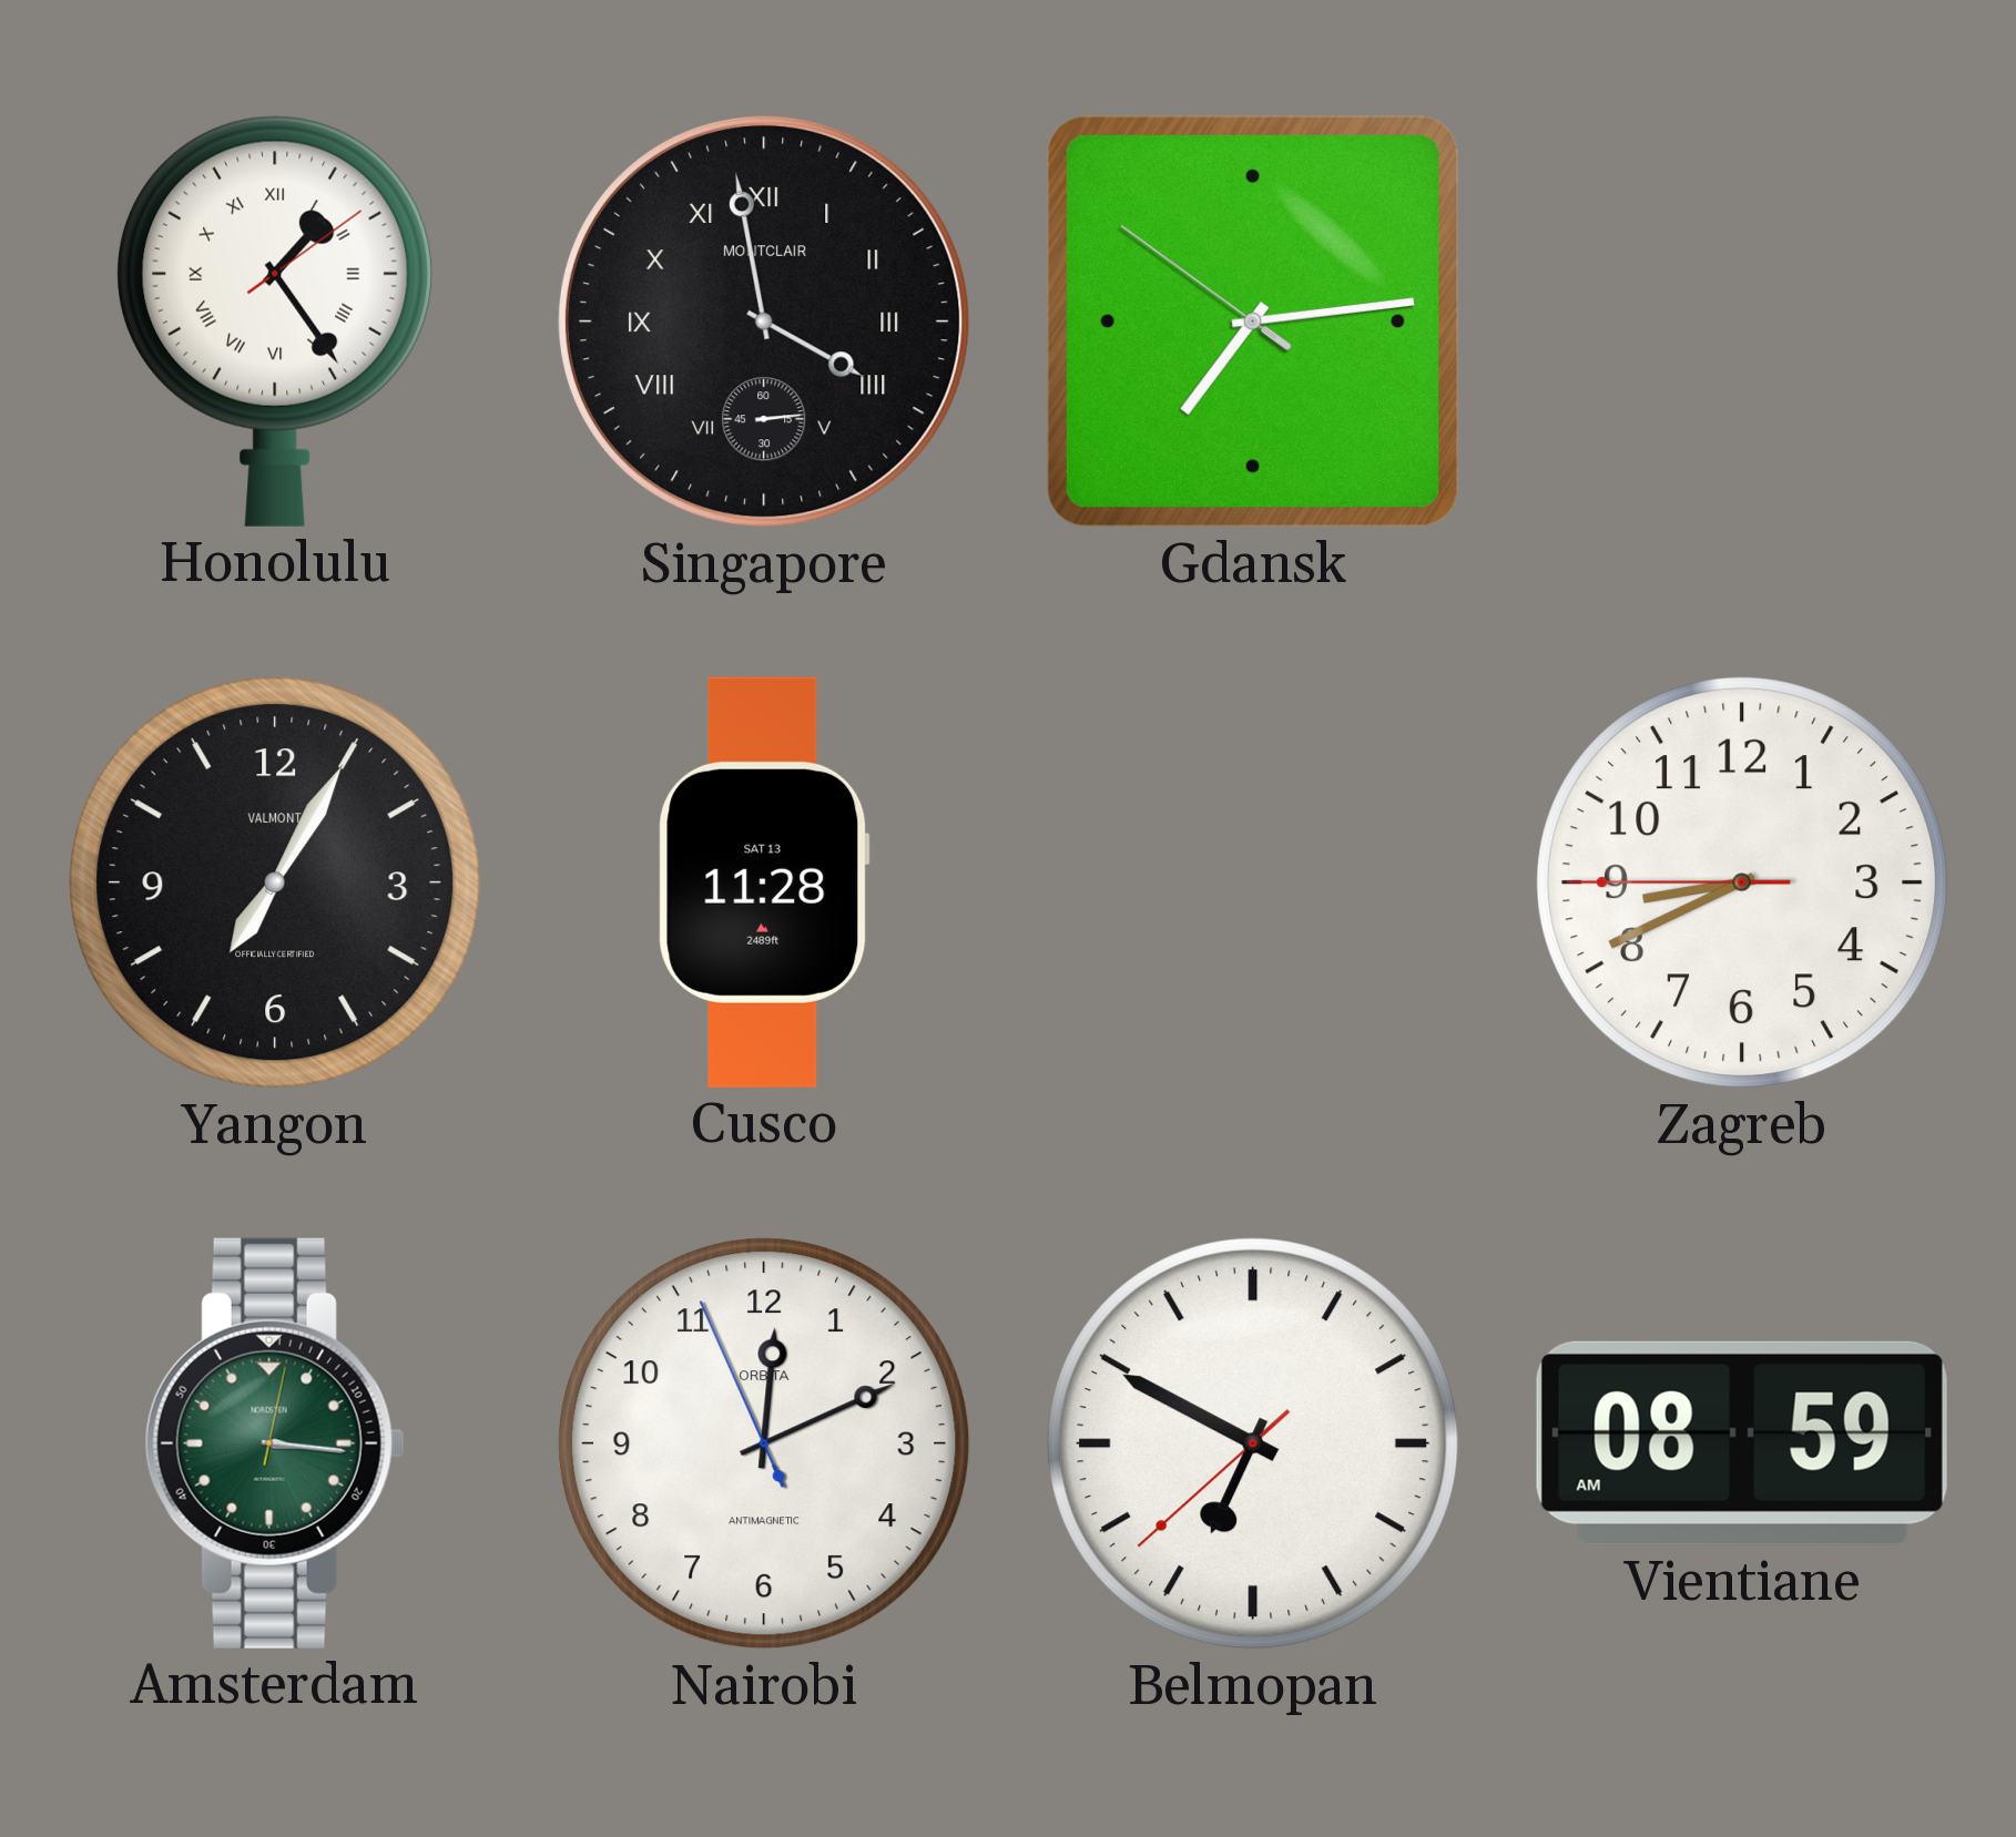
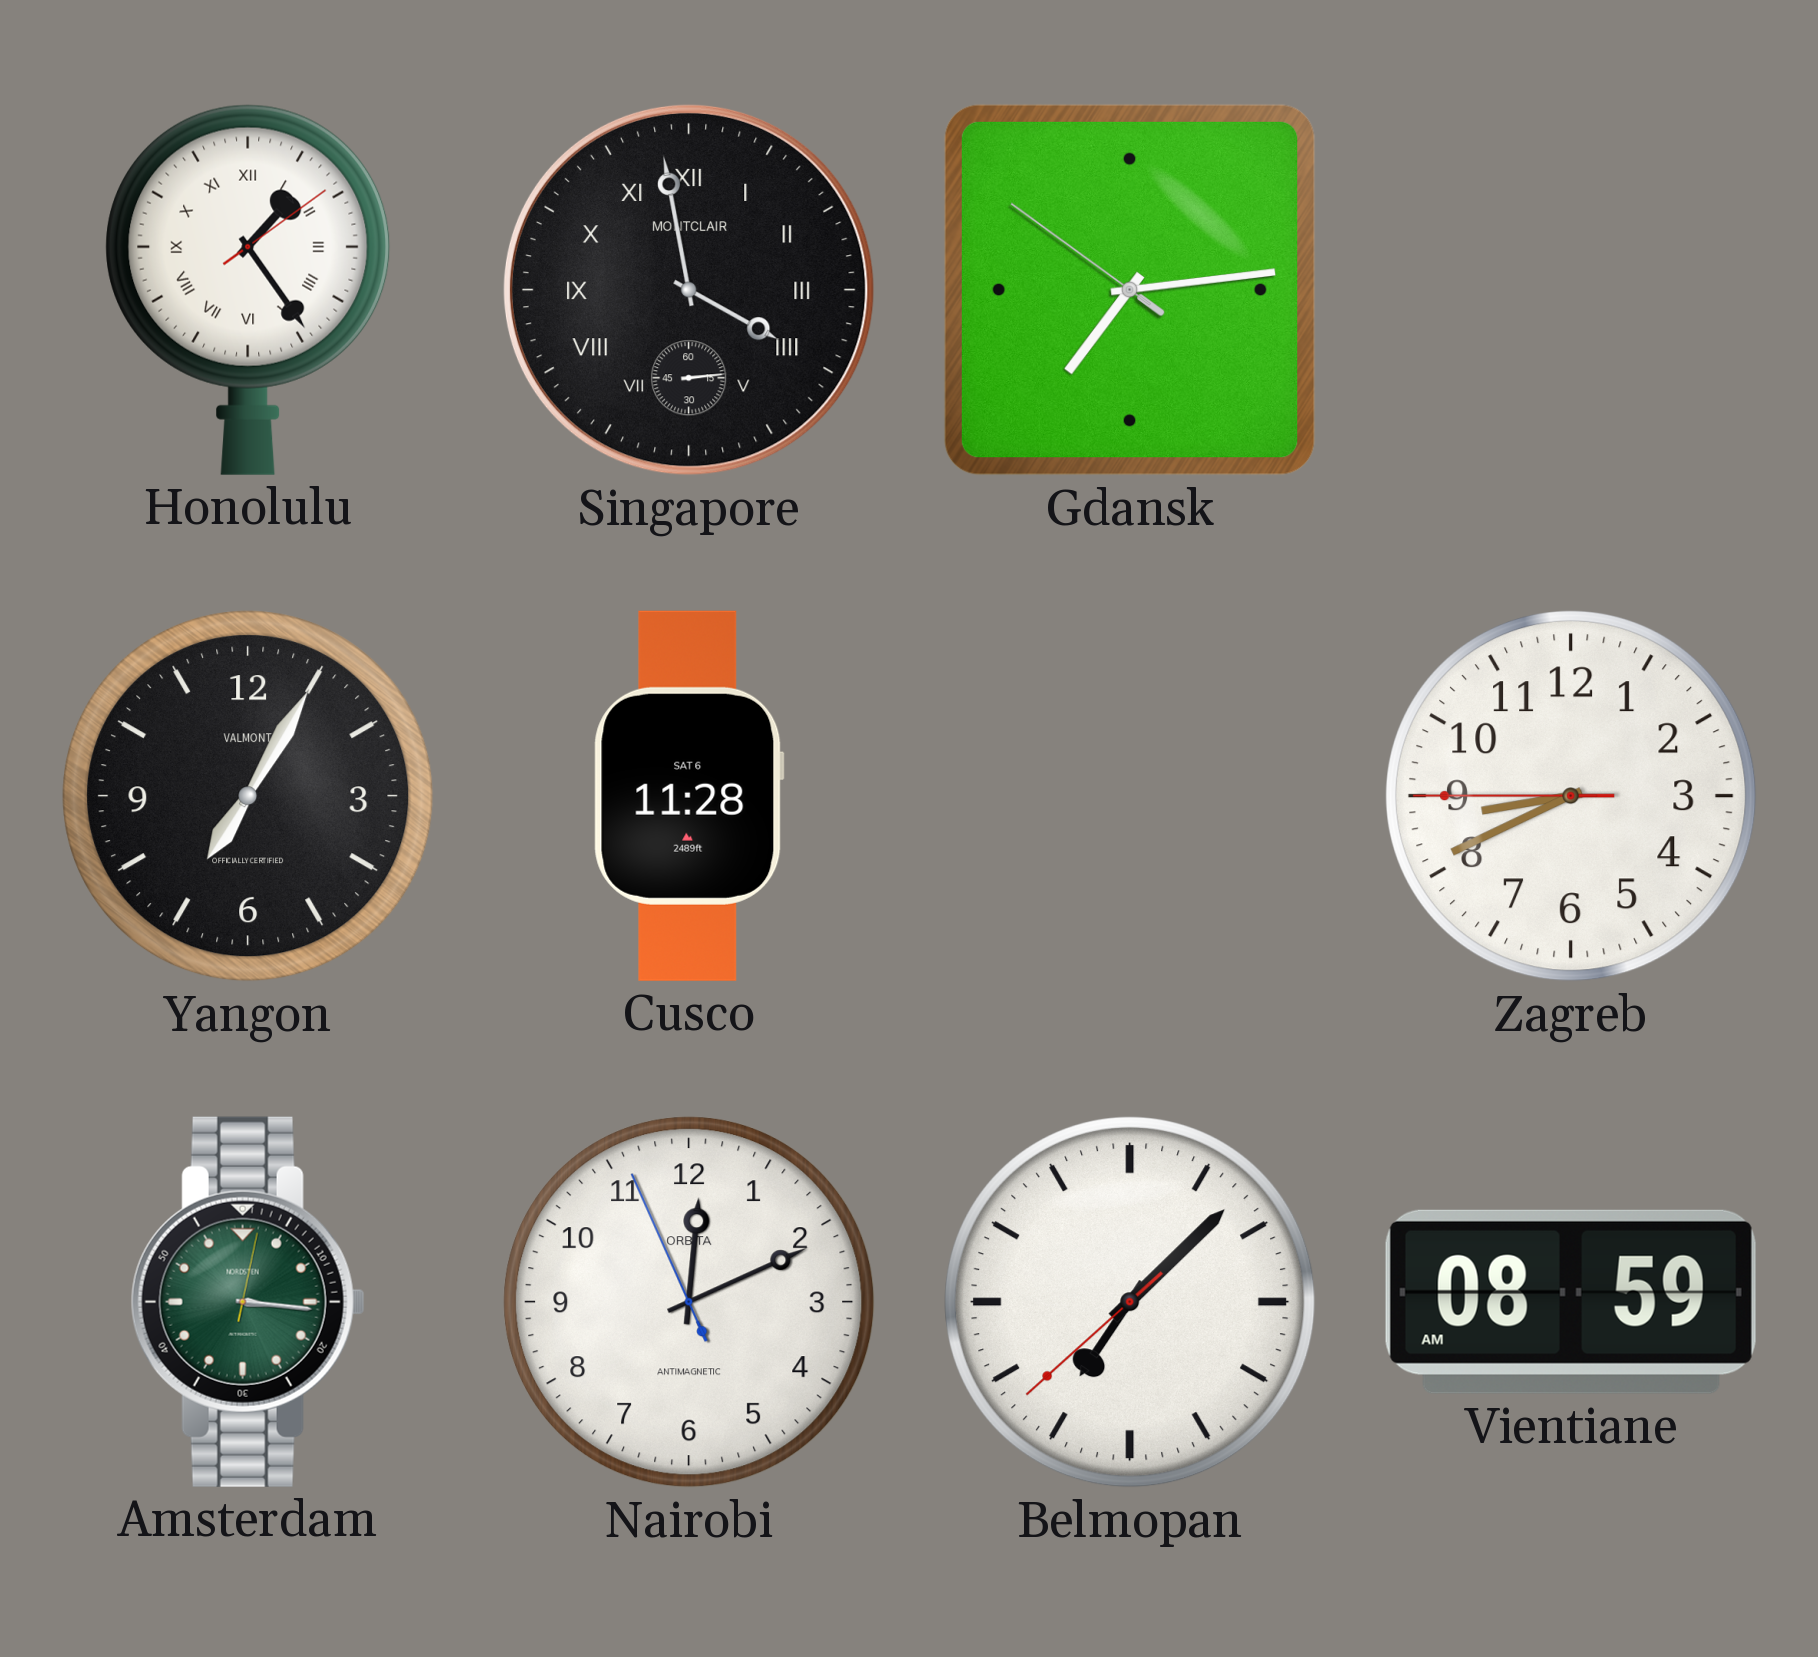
Cusco date: SAT 13 -> SAT 6 (689, 796)
Belmopan: 6:49 -> 7:07 (1130, 1302)
